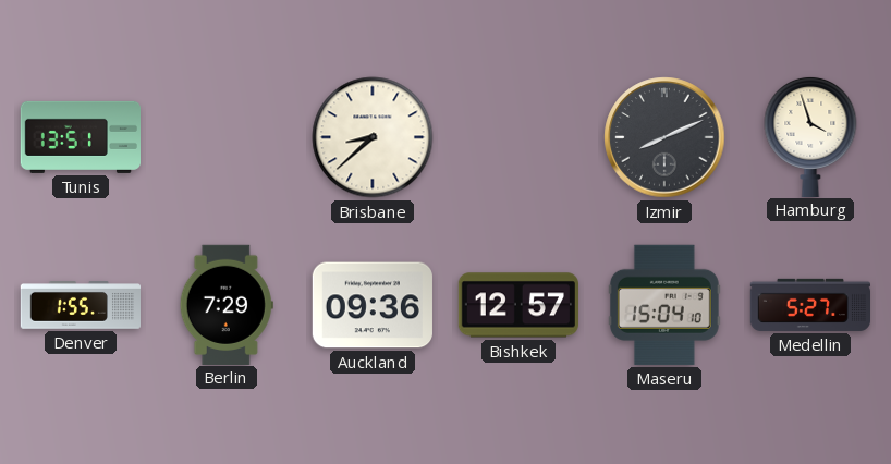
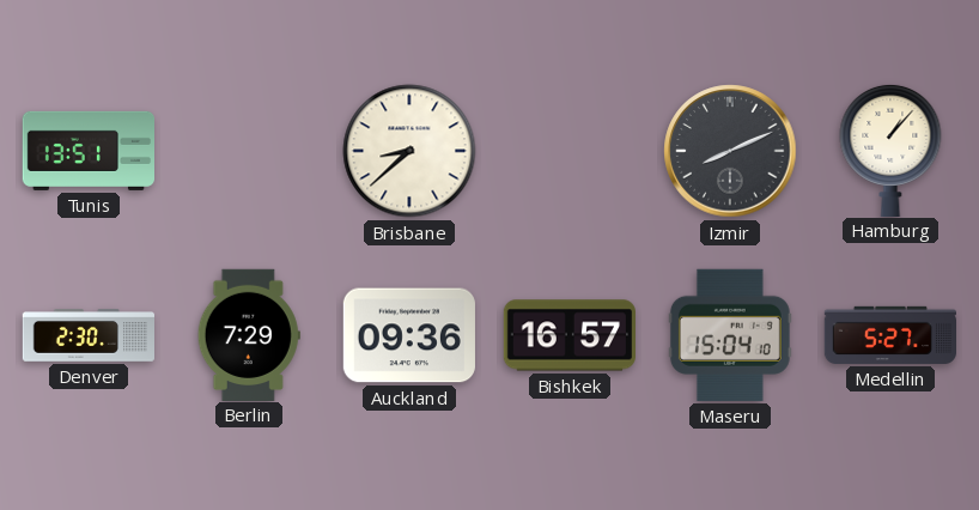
Hamburg: 3:57 -> 1:07 (890, 150)
Denver: 1:55 -> 2:30 (89, 336)
Bishkek: 12:57 -> 16:57 (568, 335)
